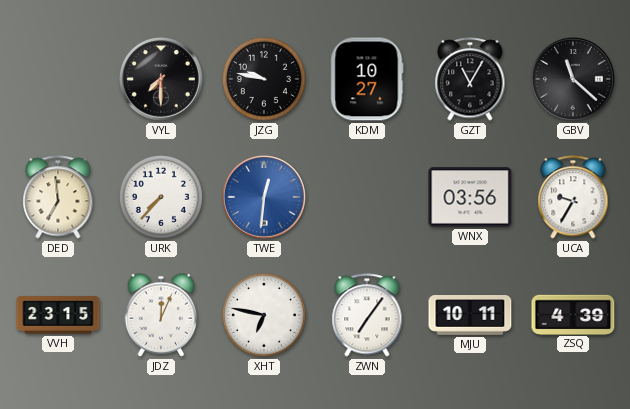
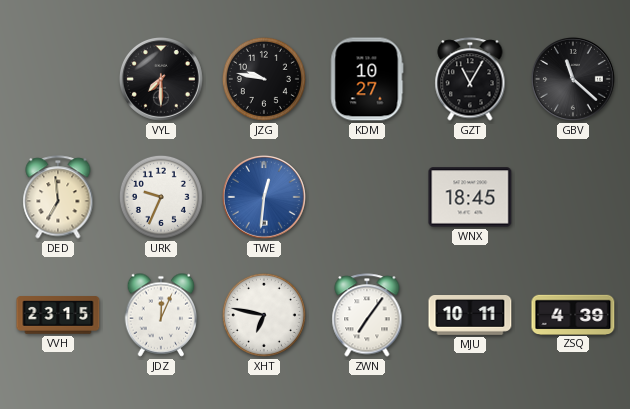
URK: 7:37 -> 9:34 (161, 197)
WNX: 03:56 -> 18:45 (470, 197)
UCA: 9:35 -> none (573, 197)
